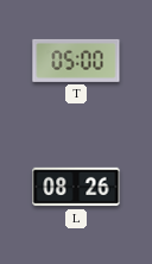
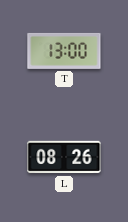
T: 05:00 -> 13:00 (64, 51)
